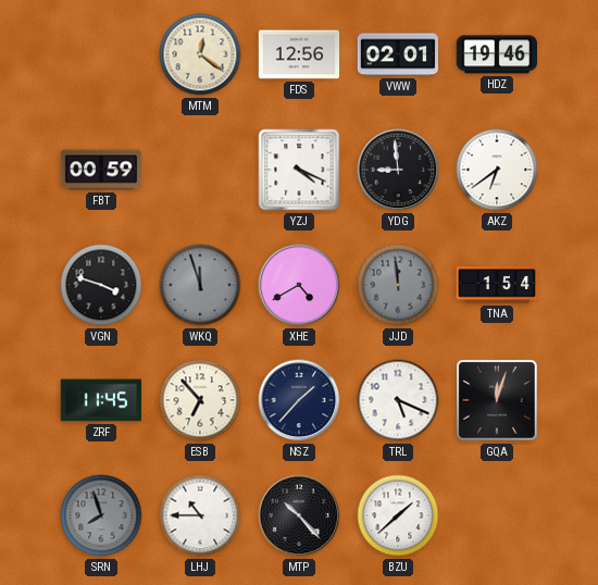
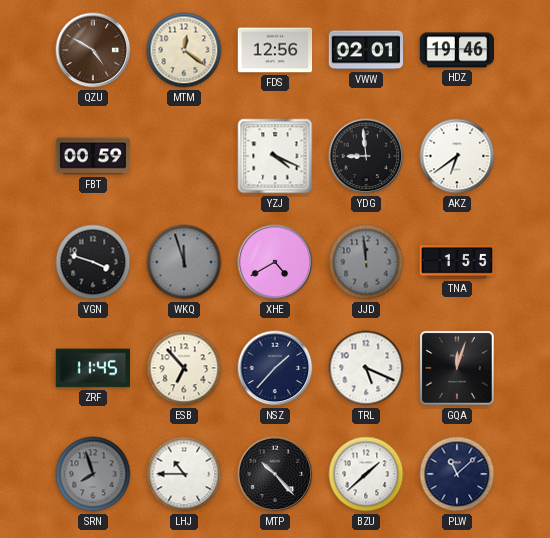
QZU: none -> 4:50 (93, 50)
TNA: 1:54 -> 1:55 (457, 262)
PLW: none -> 11:08 (457, 474)
